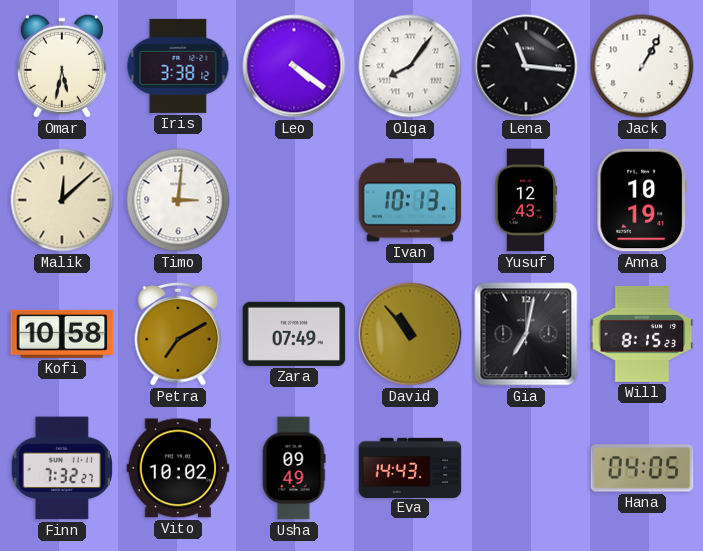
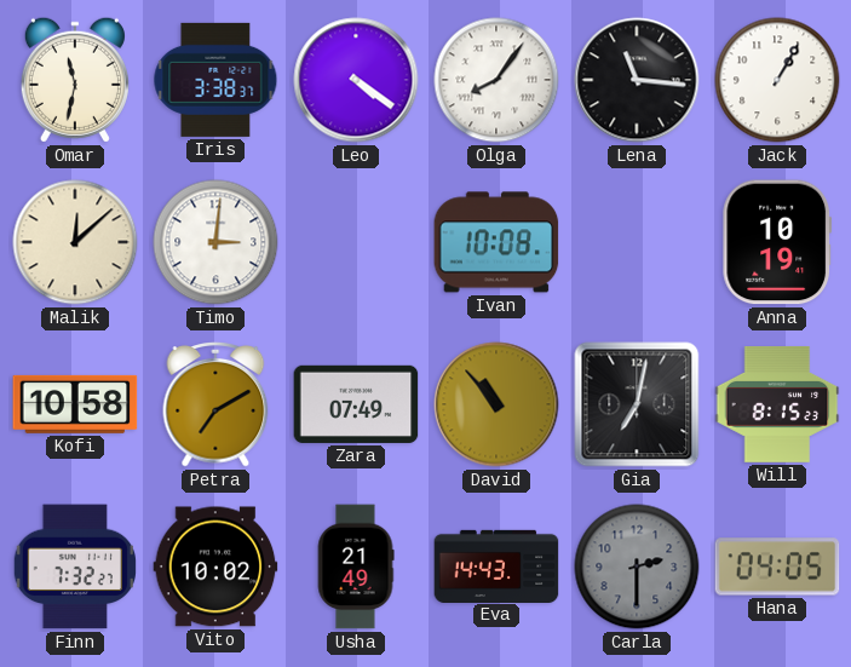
Omar: 5:32 -> 11:32 (75, 80)
Iris: 3:38:12 -> 3:38:37 (215, 80)
Ivan: 10:13 -> 10:08 (496, 242)
Yusuf: 12:43 -> none (526, 200)
Usha: 09:49 -> 21:49 (356, 567)
Carla: none -> 2:30 (637, 567)
